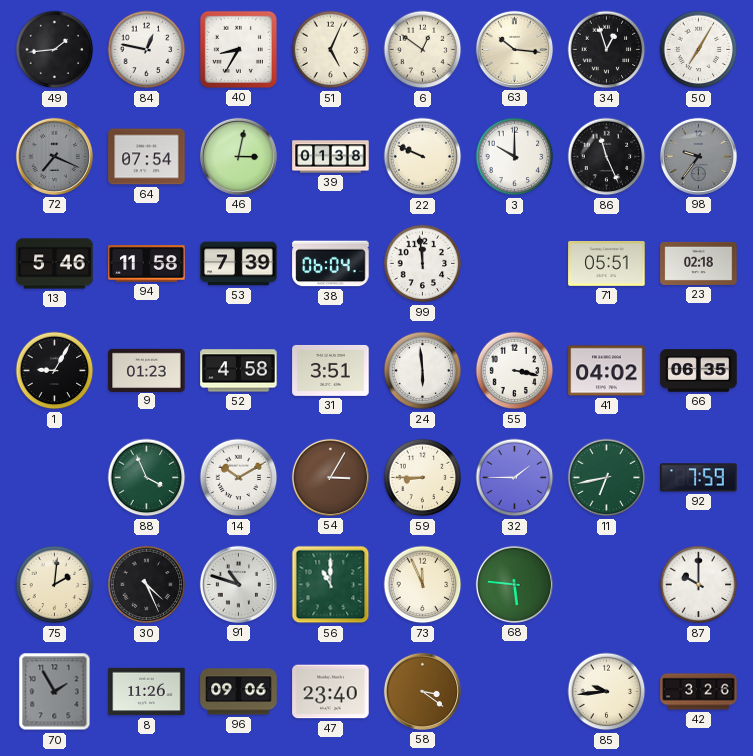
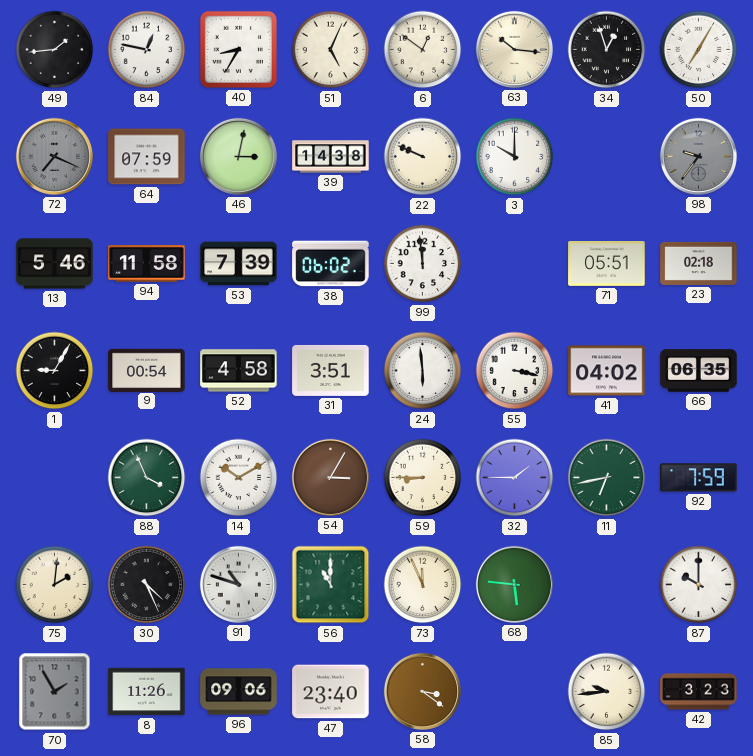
64: 07:54 -> 07:59 (147, 157)
39: 01:38 -> 14:38 (331, 157)
86: 11:26 -> none (607, 157)
38: 06:04 -> 06:02 (331, 264)
9: 01:23 -> 00:54 (147, 370)
42: 3:26 -> 3:23 (699, 692)
